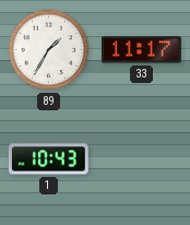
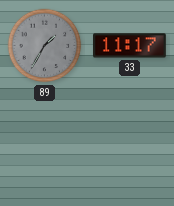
89 dial: white -> grey (45, 46)
1: 10:43 -> none (49, 159)
